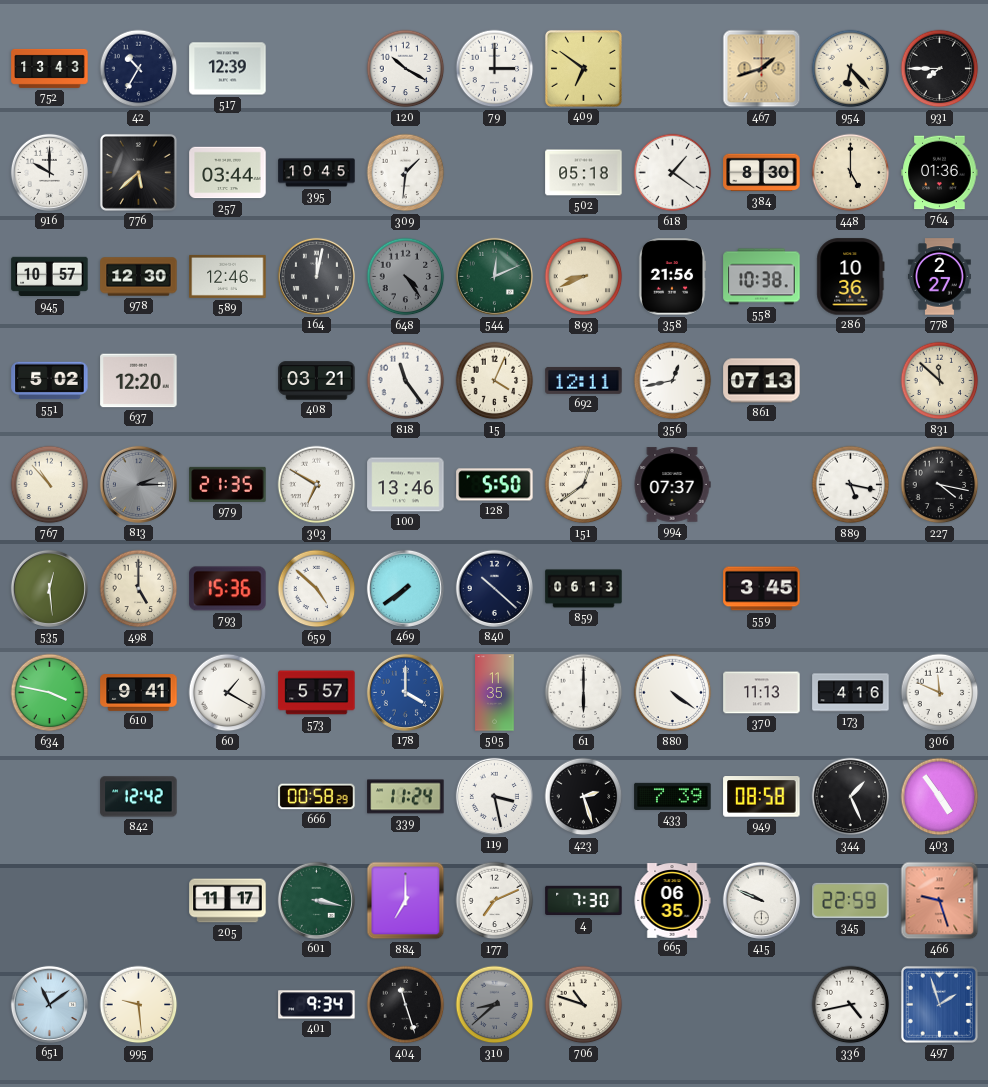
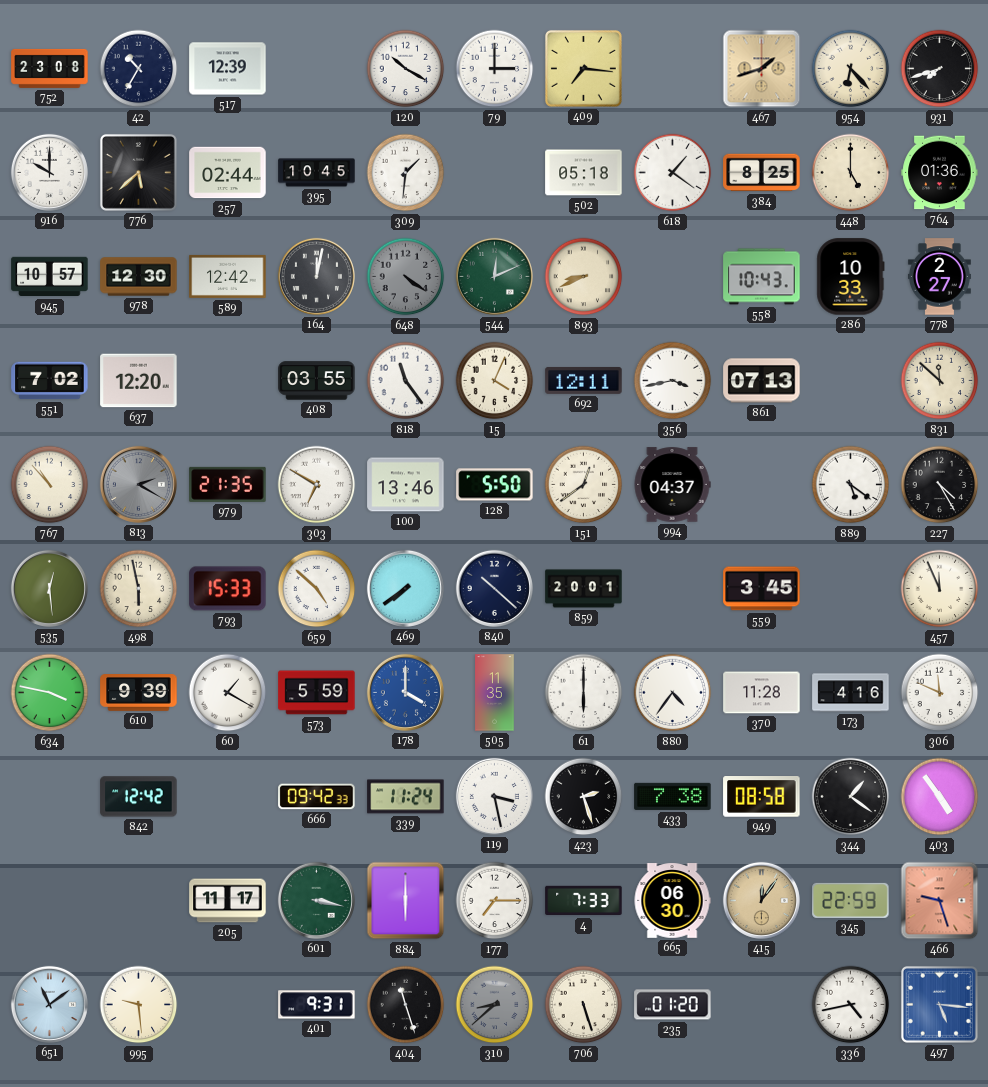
752: 13:43 -> 23:08 (50, 68)
409: 6:51 -> 7:16 (583, 68)
931: 7:45 -> 7:42 (940, 69)
257: 03:44 -> 02:44 (228, 173)
384: 8:30 -> 8:25 (762, 173)
589: 12:46 -> 12:42 (228, 276)
648: 4:24 -> 4:21 (406, 277)
358: 21:56 -> none (672, 277)
558: 10:38 -> 10:43 (762, 277)
286: 10:36 -> 10:33 (851, 277)
551: 5:02 -> 7:02 (50, 381)
408: 03:21 -> 03:55 (317, 381)
356: 12:43 -> 3:43 (673, 381)
813: 2:15 -> 2:20 (138, 484)
994: 07:37 -> 04:37 (672, 485)
889: 5:17 -> 5:21 (851, 485)
227: 4:17 -> 4:25 (940, 485)
498: 5:00 -> 5:58 (139, 589)
793: 15:36 -> 15:33 (228, 589)
859: 06:13 -> 20:01 (584, 589)
457: none -> 11:56 (940, 589)
610: 9:41 -> 9:39 (139, 693)
573: 5:57 -> 5:59 (317, 693)
880: 4:21 -> 4:36 (673, 693)
370: 11:13 -> 11:28 (762, 693)
666: 00:58 -> 09:42 (317, 797)
433: 7:39 -> 7:38 (673, 796)
344: 1:26 -> 1:21 (851, 797)
884: 7:00 -> 6:00 (406, 901)
177: 7:11 -> 7:15 (495, 901)
4: 7:30 -> 7:33 (584, 901)
665: 06:35 -> 06:30 (672, 901)
415: 9:49 -> 12:06 (761, 900)
415 dial: white -> champagne (761, 900)
401: 9:34 -> 9:31 (317, 1005)
706: 10:48 -> 5:27 (584, 1005)
235: none -> 01:20 (673, 1005)
497: 1:57 -> 5:16 (939, 1004)
